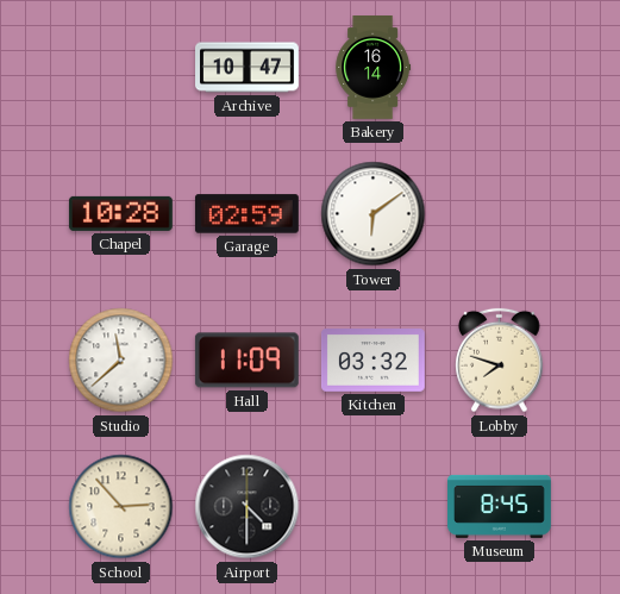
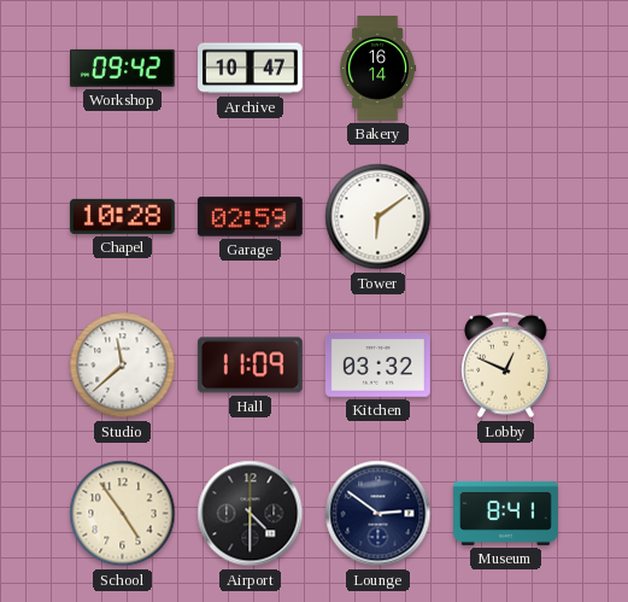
Workshop: none -> 09:42 (123, 68)
Lobby: 7:48 -> 12:49 (506, 366)
School: 2:53 -> 4:54 (123, 514)
Lounge: none -> 2:51 (378, 514)
Museum: 8:45 -> 8:41 (506, 513)
